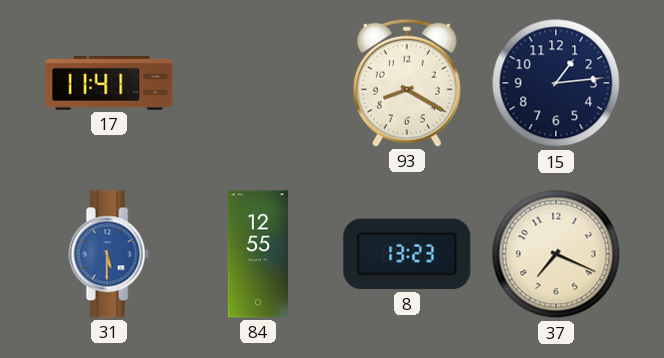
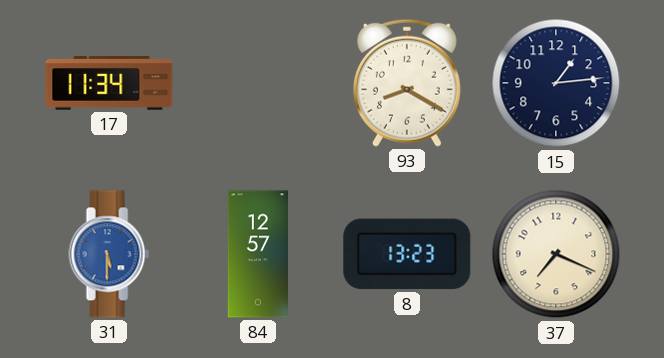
17: 11:41 -> 11:34 (109, 83)
84: 12:55 -> 12:57 (257, 254)
